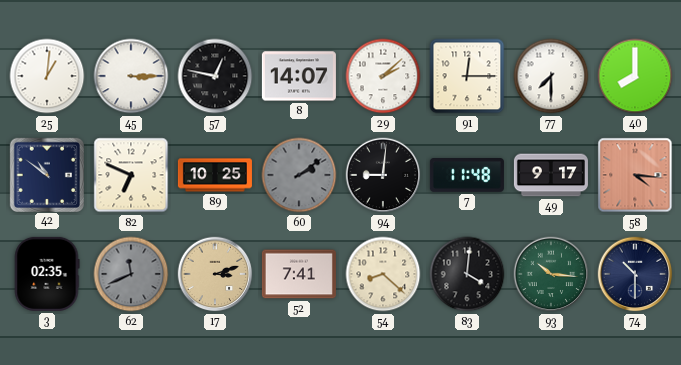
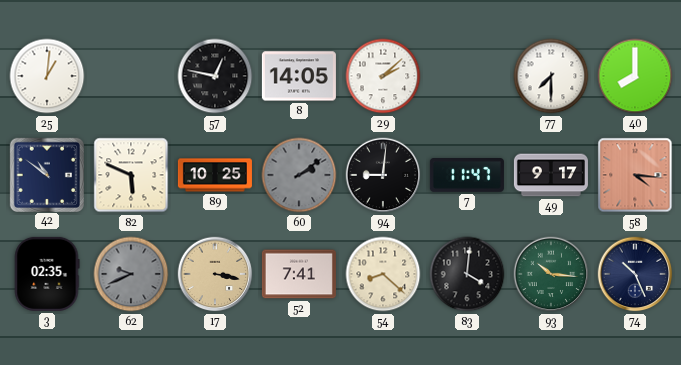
45: 3:15 -> none (131, 76)
8: 14:07 -> 14:05 (299, 76)
91: 12:15 -> none (467, 76)
82: 6:49 -> 5:49 (131, 175)
7: 11:48 -> 11:47 (467, 176)
62: 11:41 -> 9:41 (131, 274)
17: 3:12 -> 3:17 (215, 274)
74: 10:30 -> 10:26 (635, 274)
